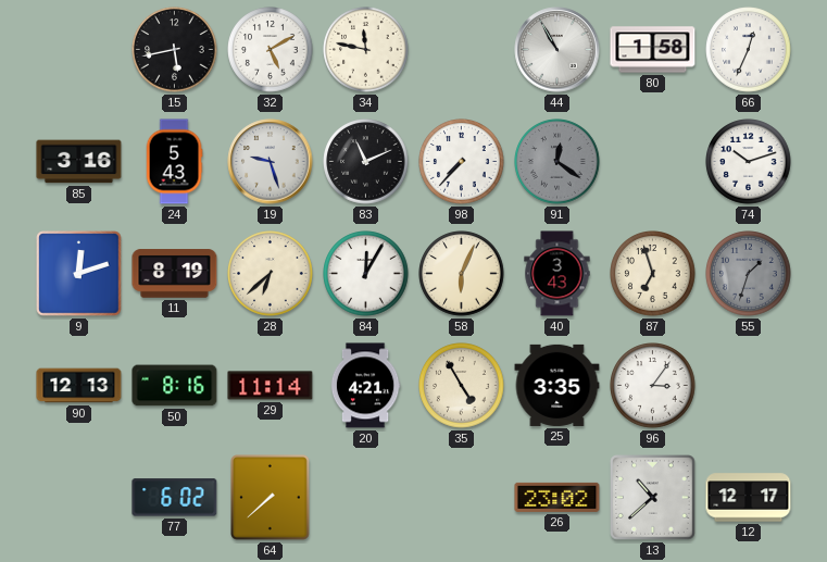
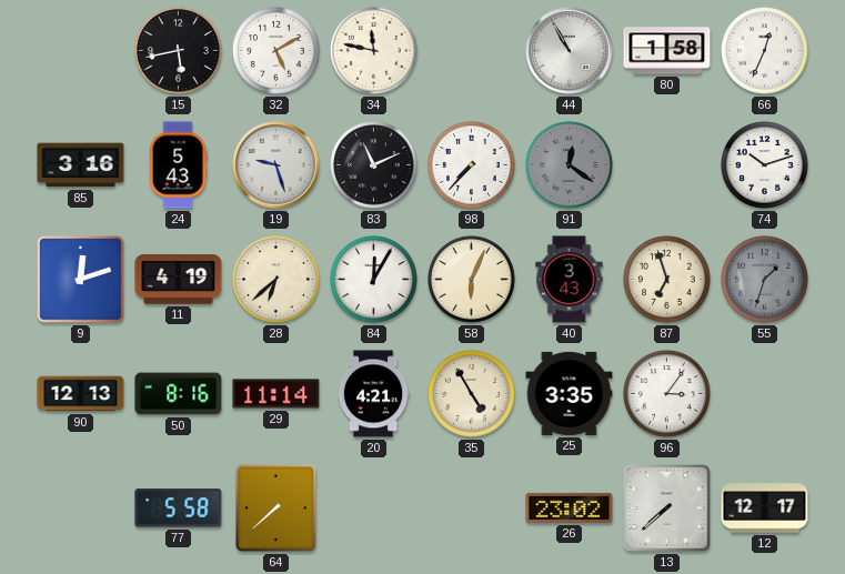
11: 8:19 -> 4:19 (179, 280)
77: 6:02 -> 5:58 (179, 508)
13: 10:38 -> 7:38 (667, 508)
